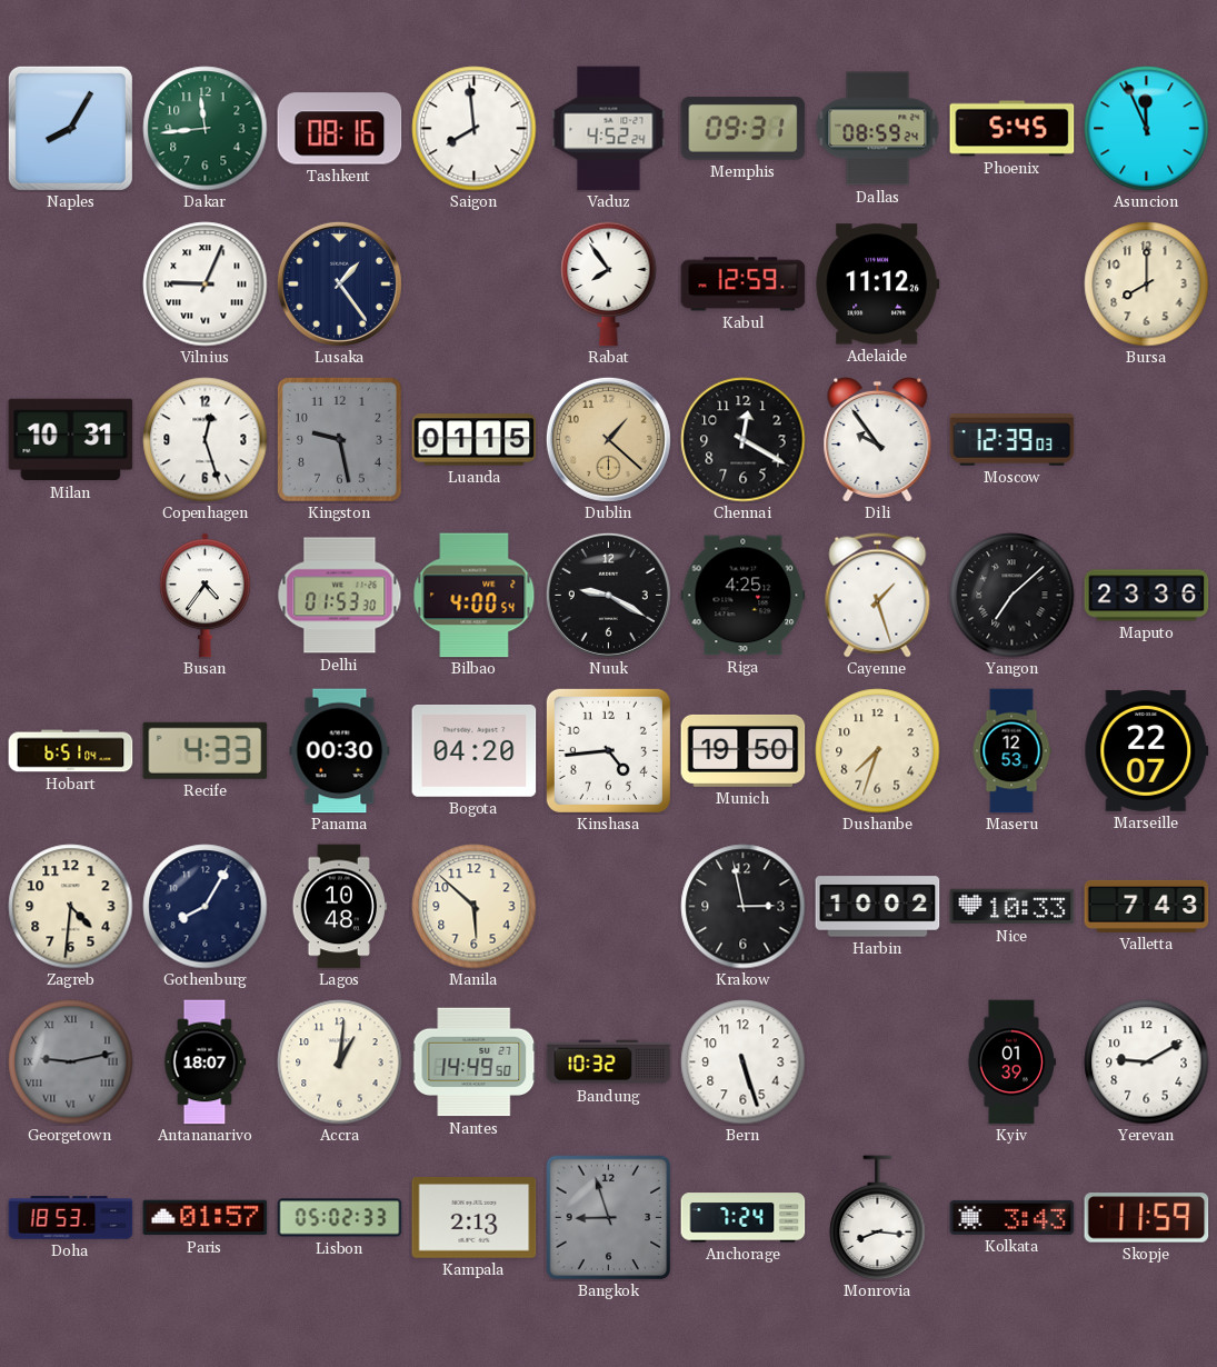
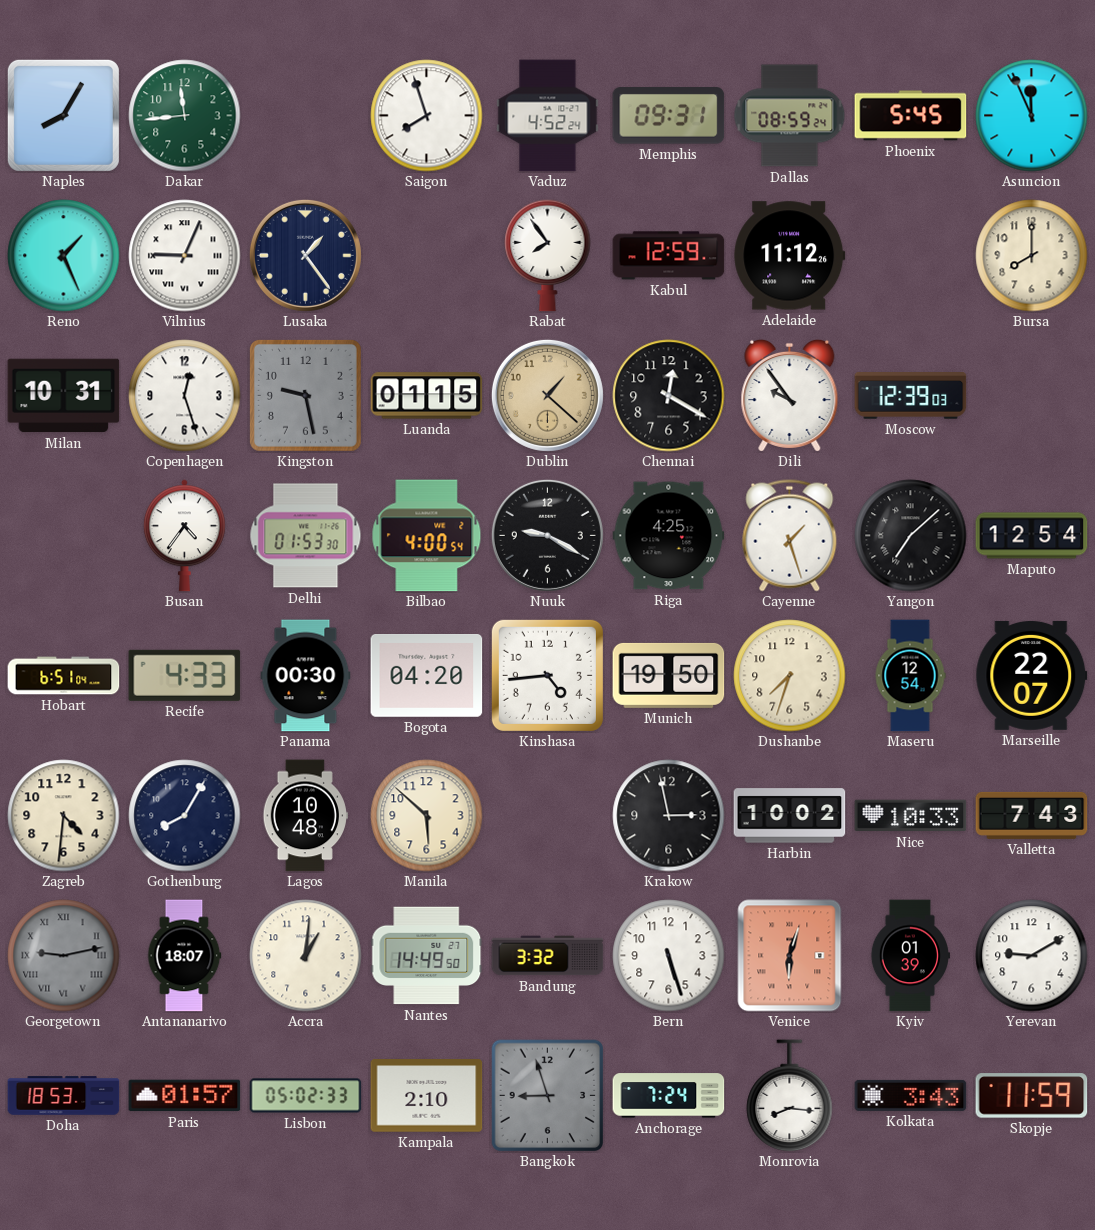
Tashkent: 08:16 -> none (340, 129)
Saigon: 7:59 -> 7:57 (427, 116)
Reno: none -> 1:26 (64, 256)
Maputo: 23:36 -> 12:54 (1032, 536)
Maseru: 12:53 -> 12:54 (910, 676)
Bandung: 10:32 -> 3:32 (548, 956)
Venice: none -> 6:03 (790, 956)
Kampala: 2:13 -> 2:10 (427, 1096)
